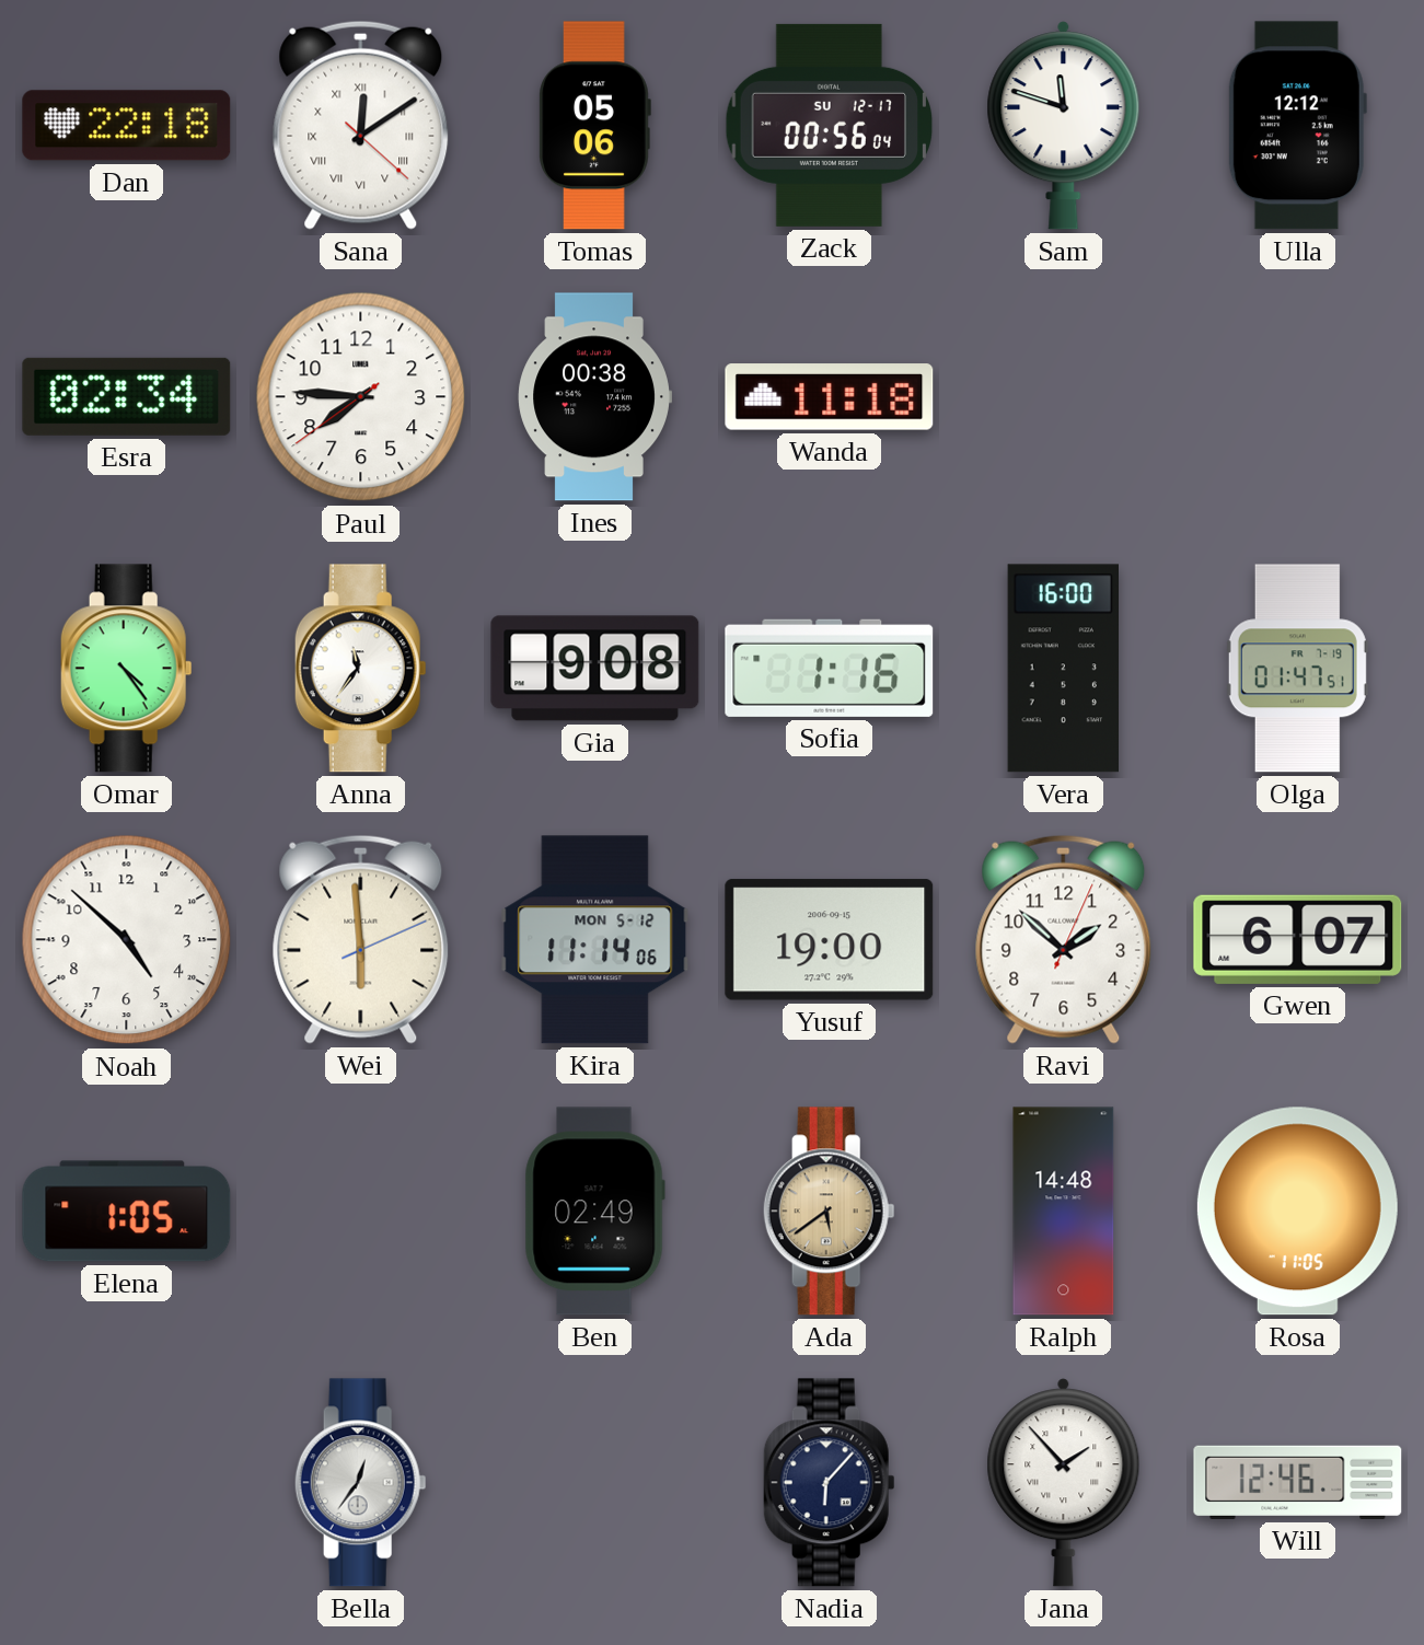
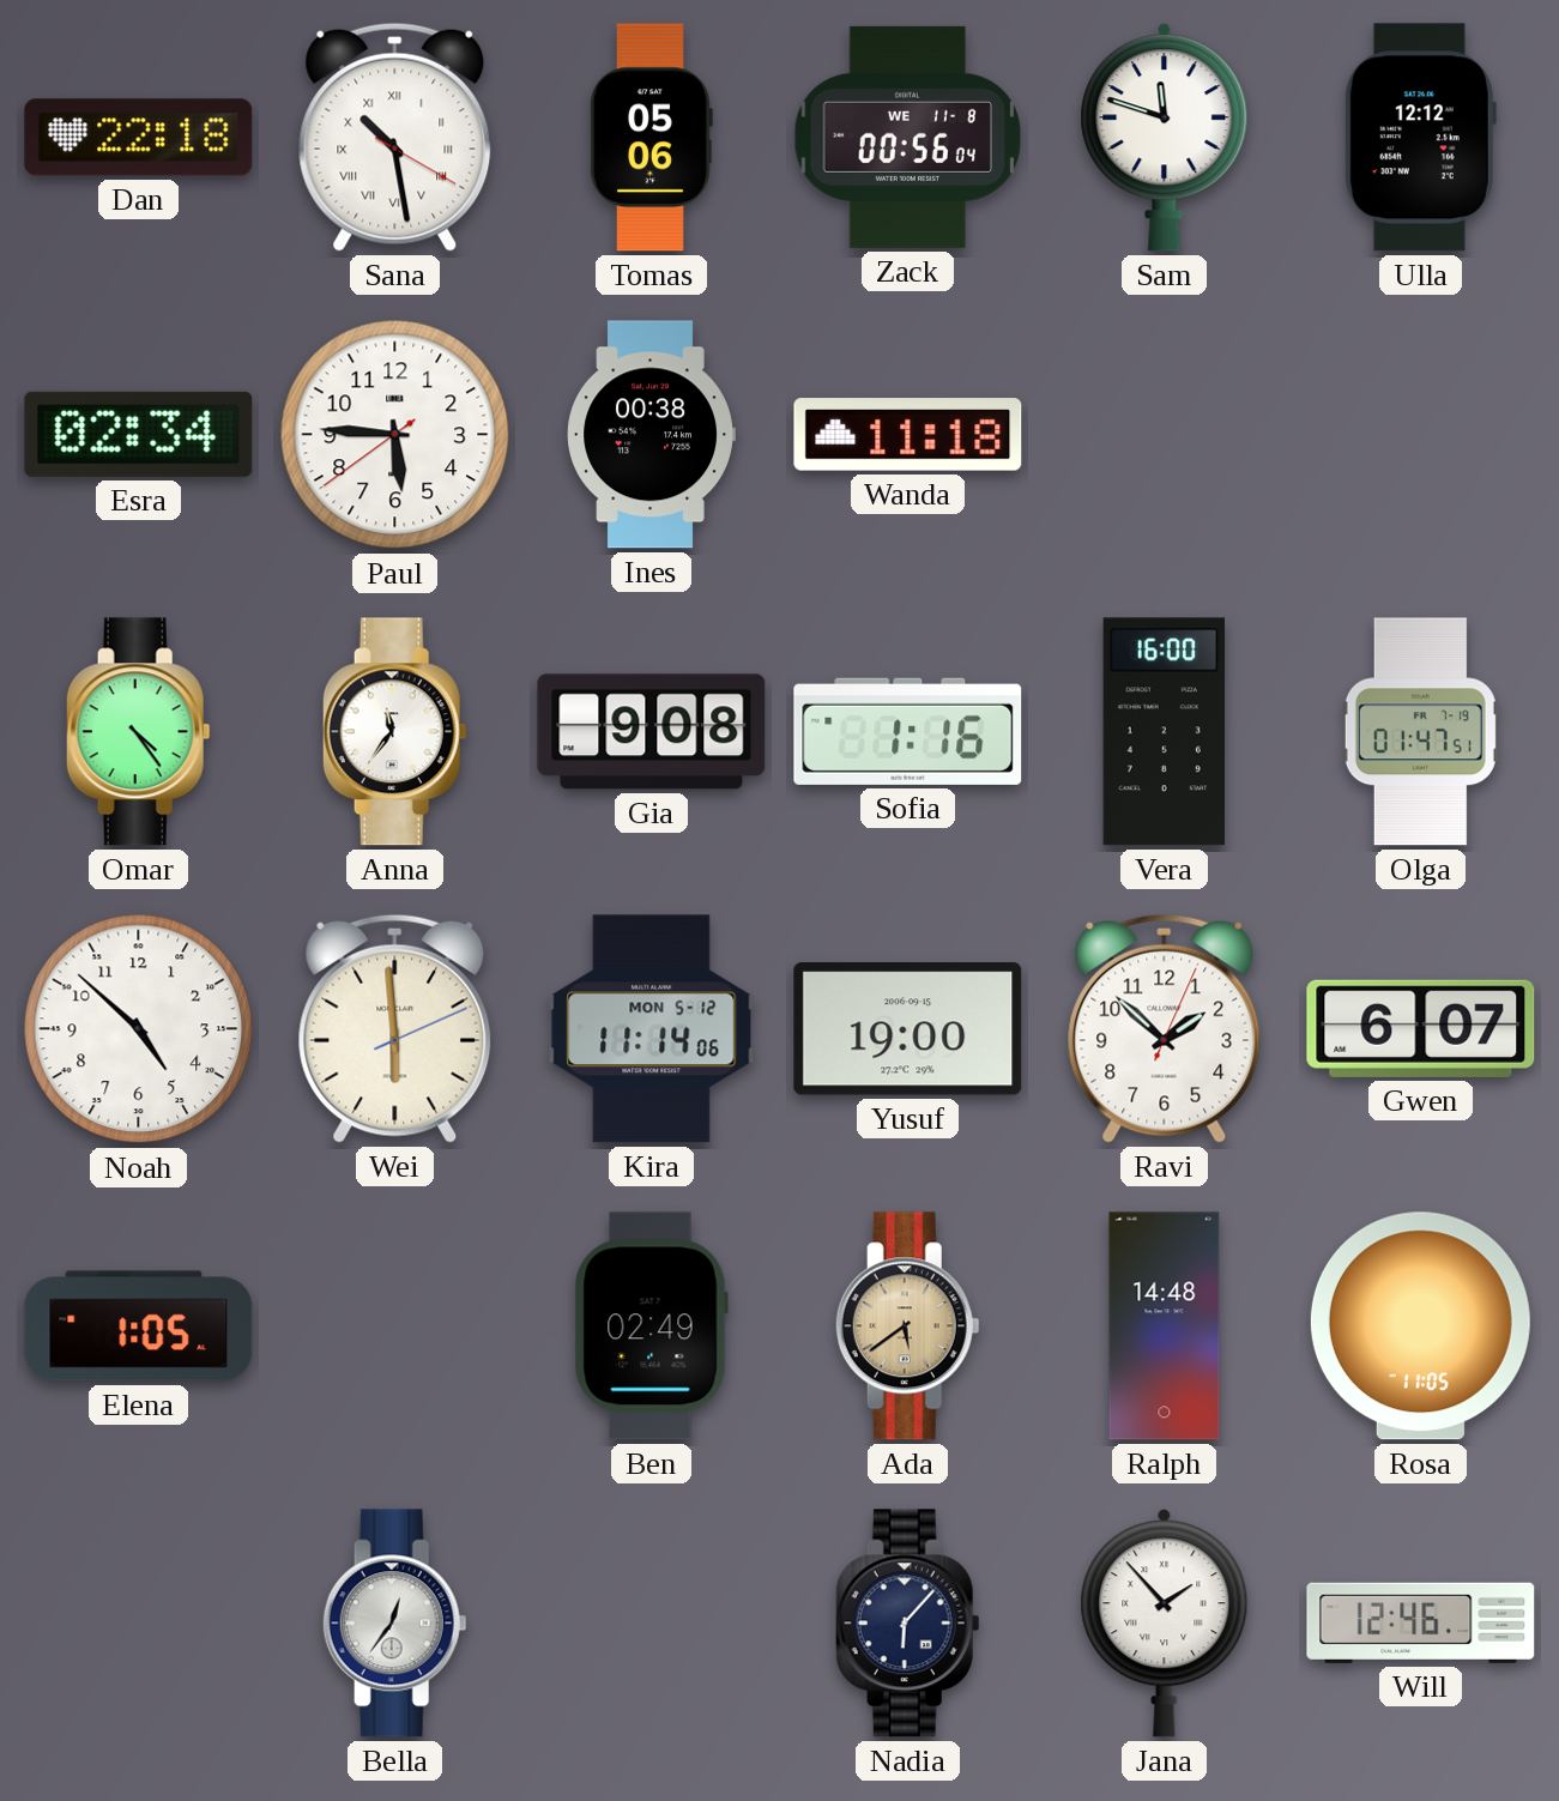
Sana: 12:09 -> 10:28 (395, 137)
Zack date: SU 12-17 -> WE 11-8 (907, 137)
Paul: 7:45 -> 5:45 (395, 435)
